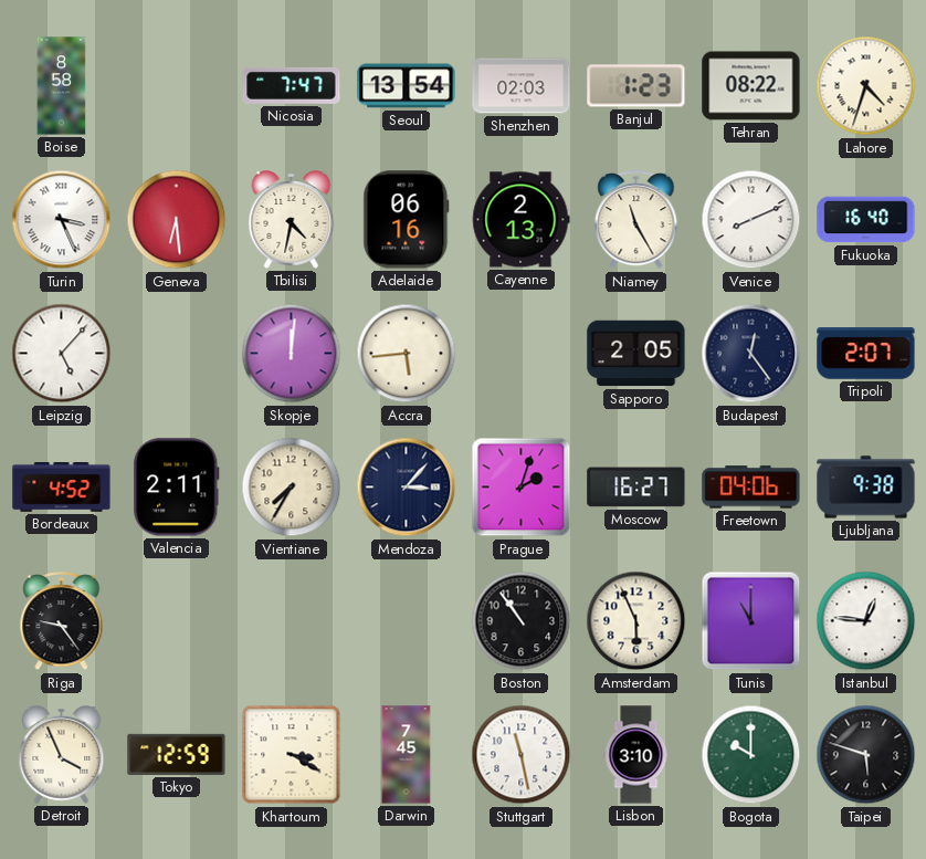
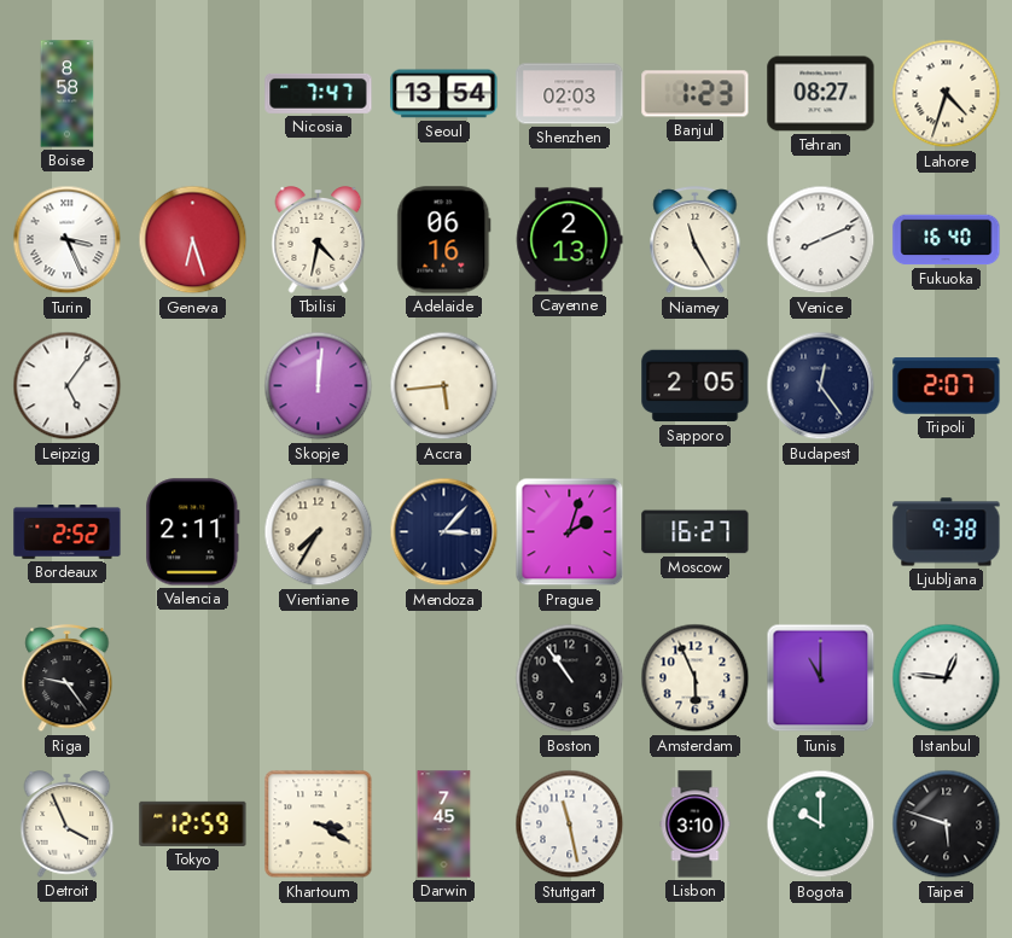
Tehran: 08:22 -> 08:27 (821, 94)
Geneva: 6:29 -> 6:27 (193, 240)
Leipzig: 5:07 -> 5:06 (68, 386)
Bordeaux: 4:52 -> 2:52 (68, 532)
Freetown: 04:06 -> none (751, 488)
